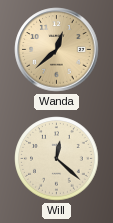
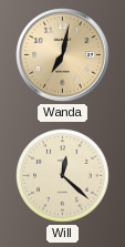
Wanda: 12:38 -> 7:02 (63, 55)
